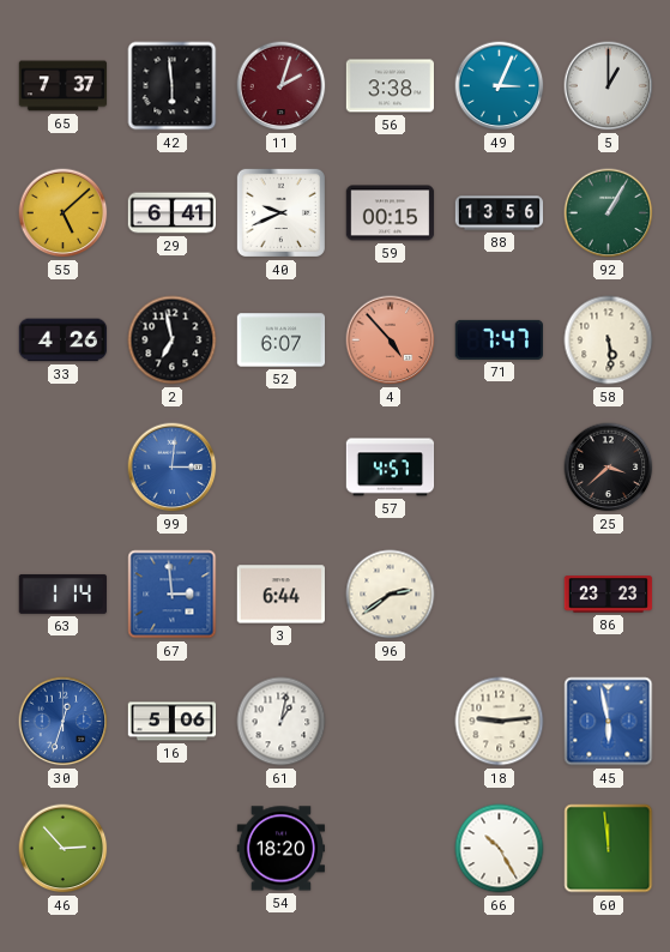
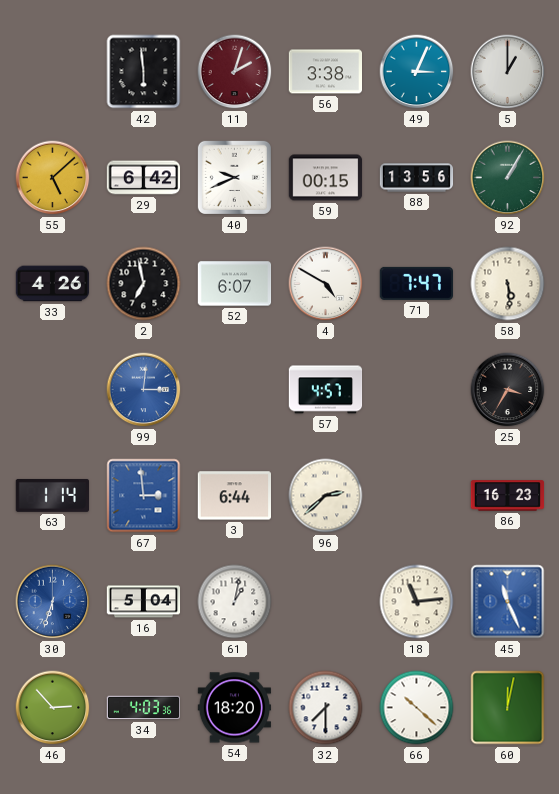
65: 7:37 -> none (64, 86)
29: 6:41 -> 6:42 (144, 178)
4: 4:53 -> 4:50 (326, 284)
4 dial: salmon -> white (326, 284)
25: 3:38 -> 3:35 (508, 390)
96: 2:39 -> 2:38 (326, 496)
86: 23:23 -> 16:23 (508, 496)
30: 12:33 -> 6:33 (53, 602)
16: 5:06 -> 5:04 (144, 602)
18: 9:14 -> 11:14 (417, 602)
45: 5:58 -> 11:26 (508, 602)
34: none -> 4:03 (144, 708)
32: none -> 7:30 (326, 708)
66: 10:25 -> 10:22 (417, 708)
60: 11:59 -> 12:02 (508, 708)
